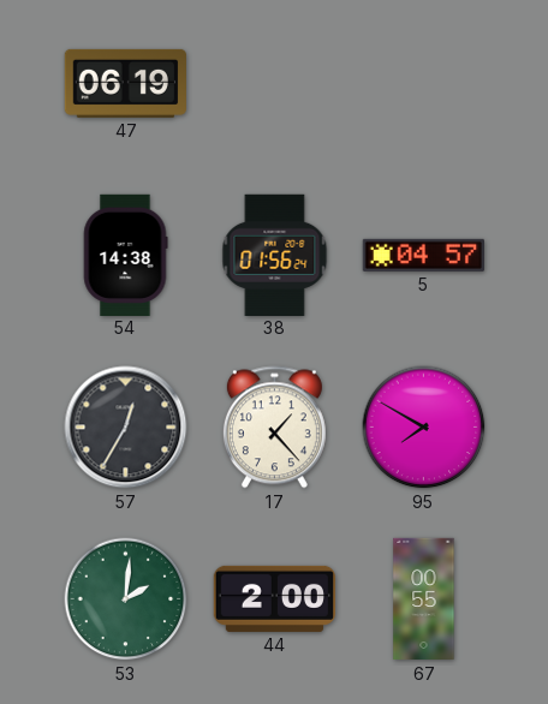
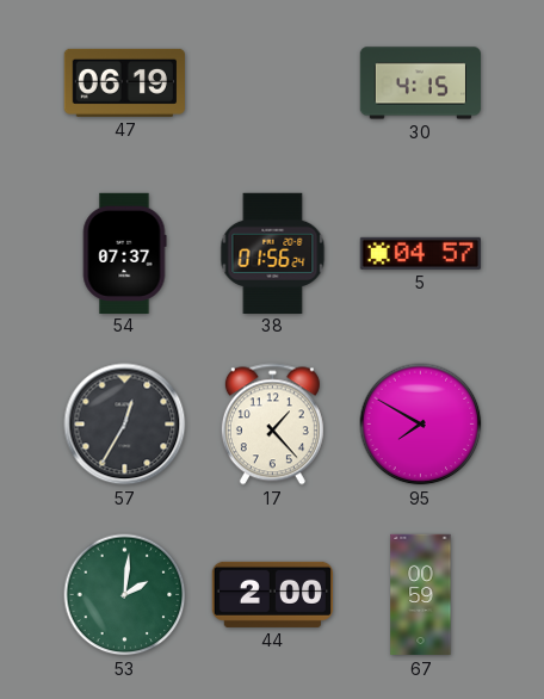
30: none -> 4:15 (420, 83)
54: 14:38 -> 07:37 (124, 253)
67: 00:55 -> 00:59 (421, 595)
